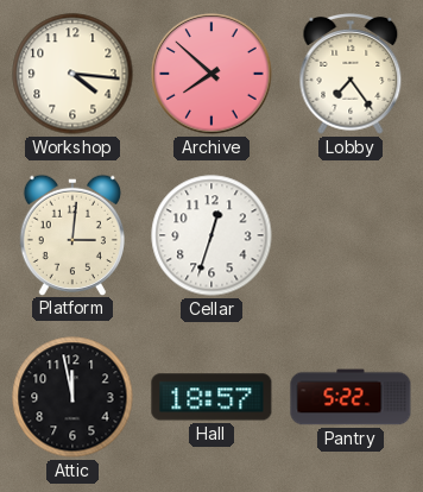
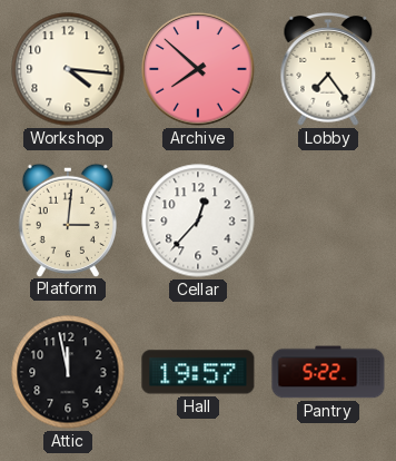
Cellar: 12:33 -> 12:37 (198, 220)
Hall: 18:57 -> 19:57 (198, 372)
